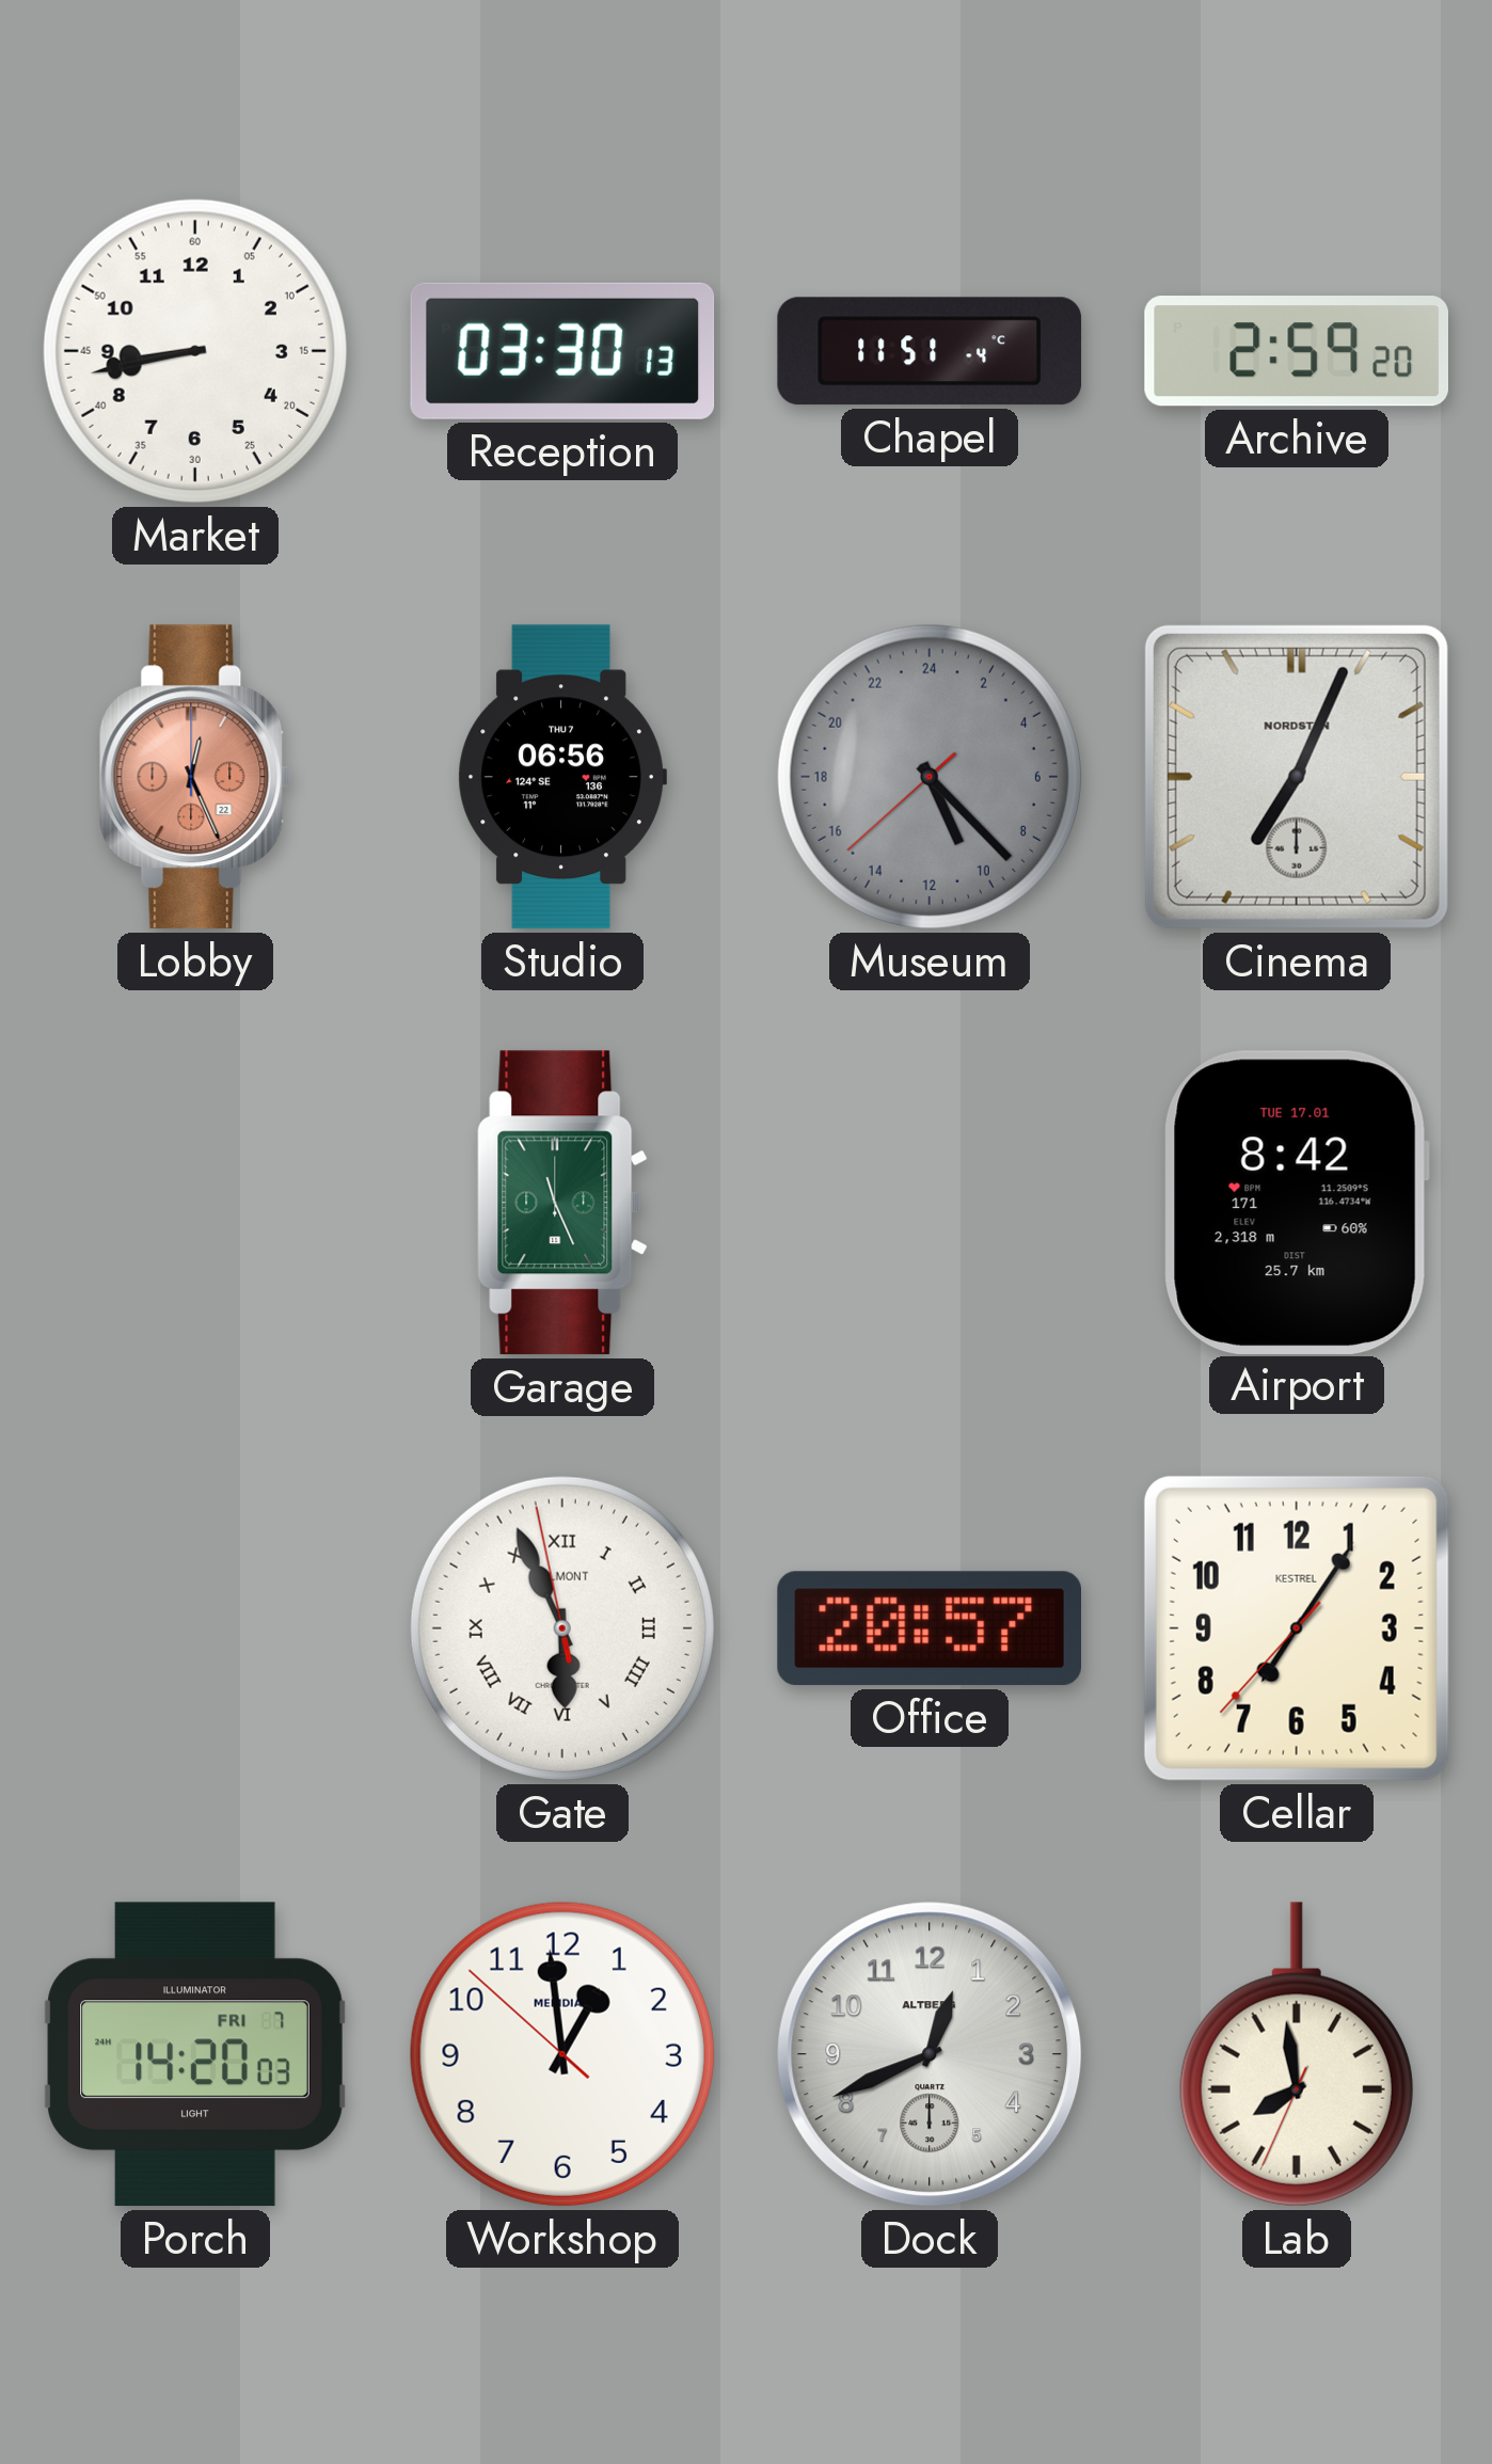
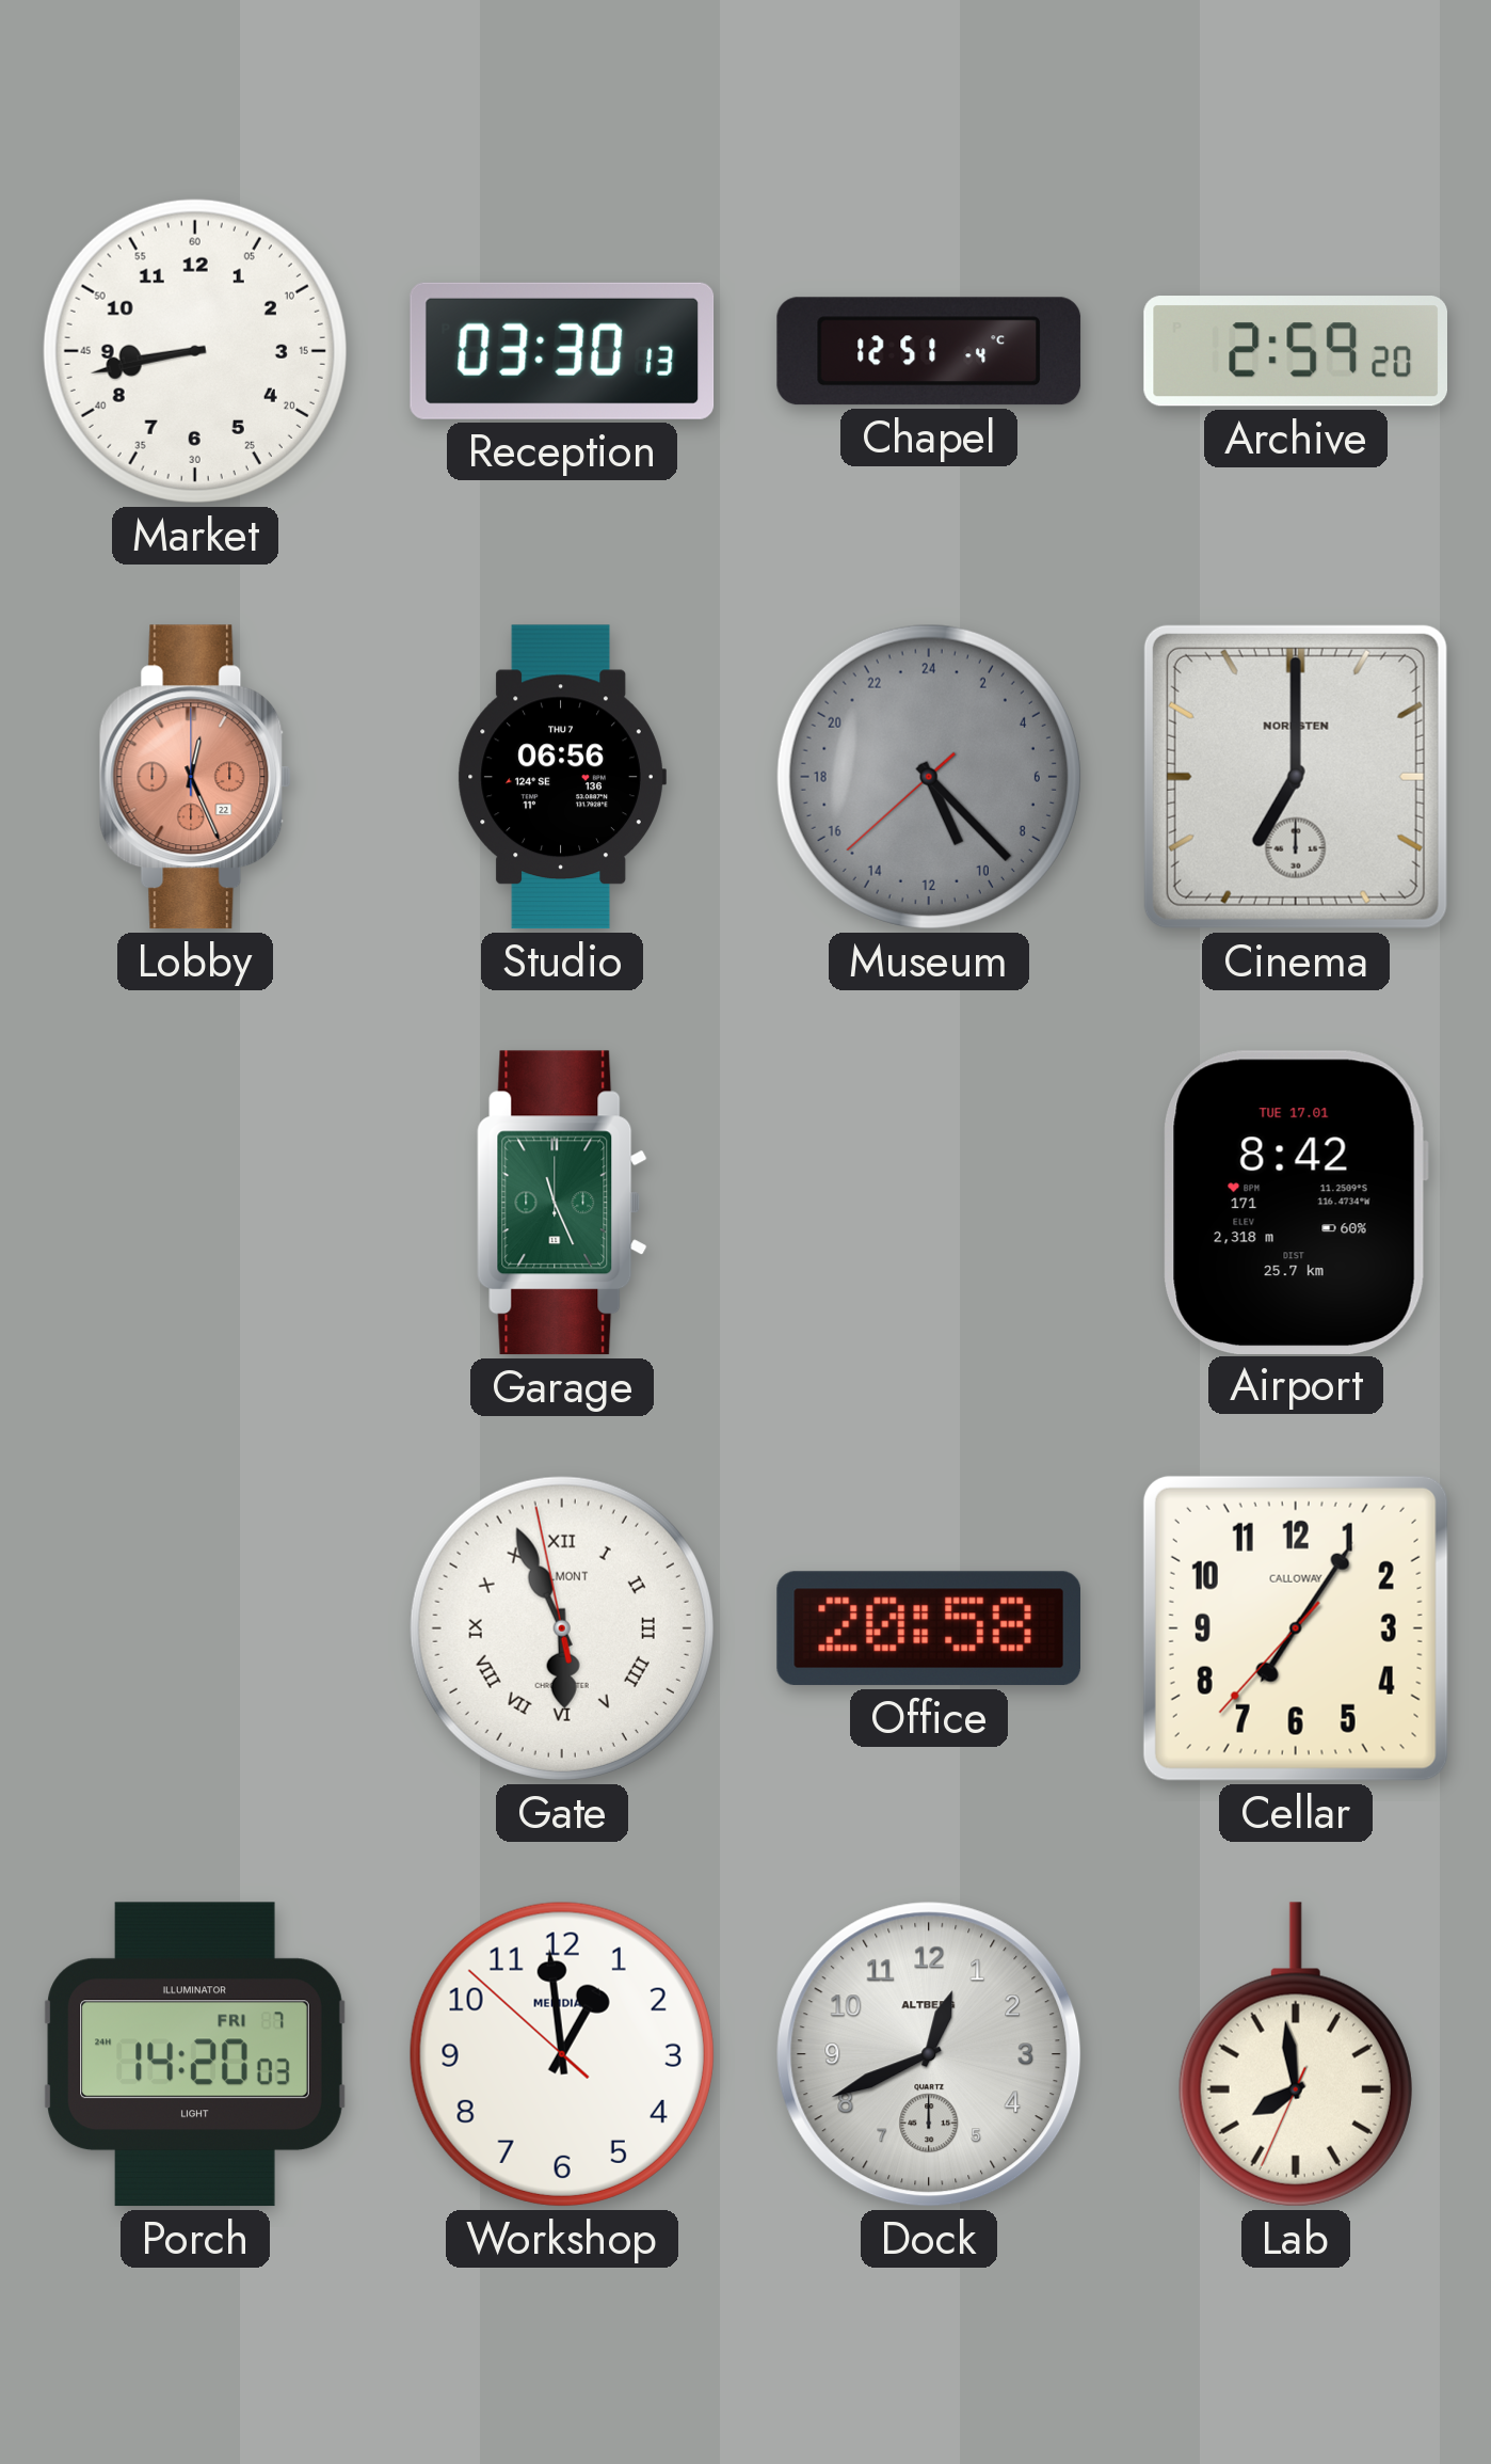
Chapel: 11:51 -> 12:51 (929, 351)
Cinema: 7:04 -> 7:00 (1296, 777)
Office: 20:57 -> 20:58 (928, 1628)
Cellar brand: KESTREL -> CALLOWAY (1296, 1628)
